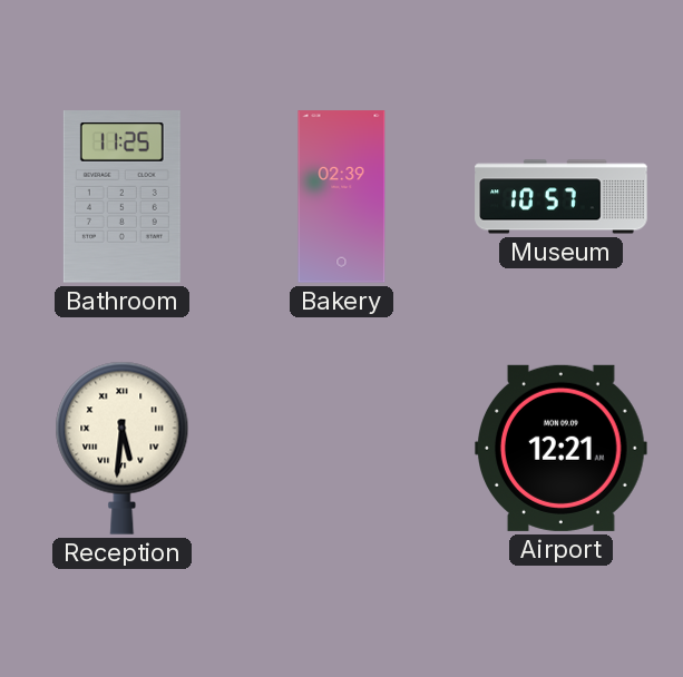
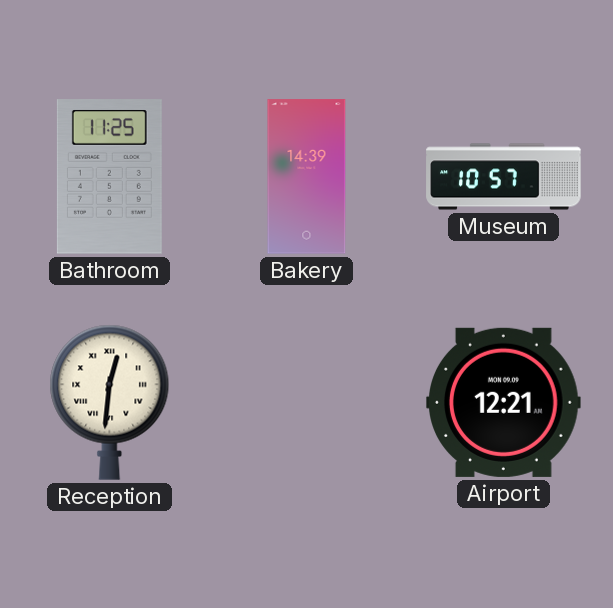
Bakery: 02:39 -> 14:39 (307, 177)
Reception: 5:31 -> 12:31 (110, 402)
